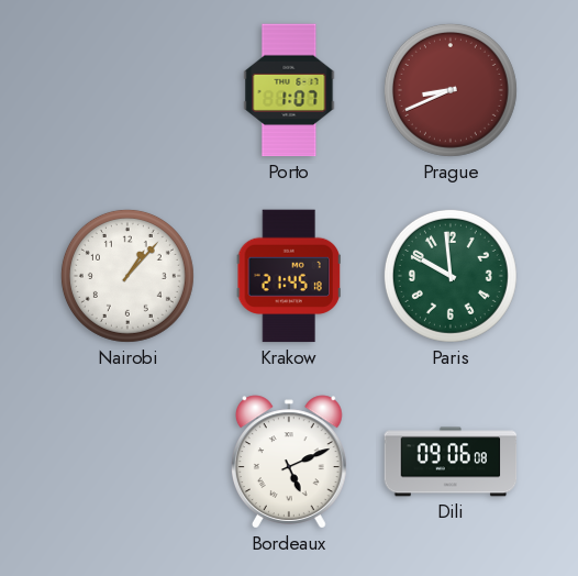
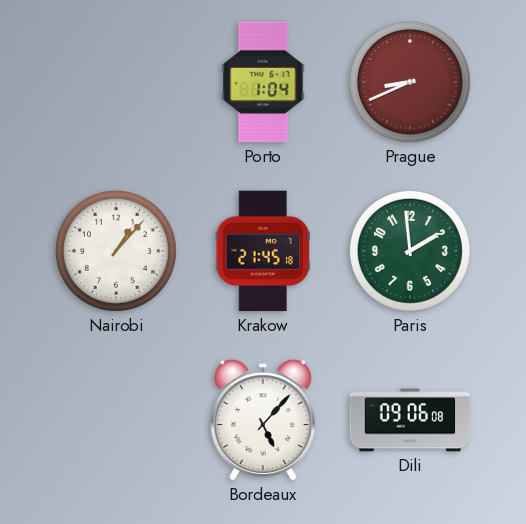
Porto: 1:07 -> 1:04 (263, 82)
Paris: 9:59 -> 1:59 (410, 251)
Bordeaux: 5:11 -> 5:07 (263, 420)
